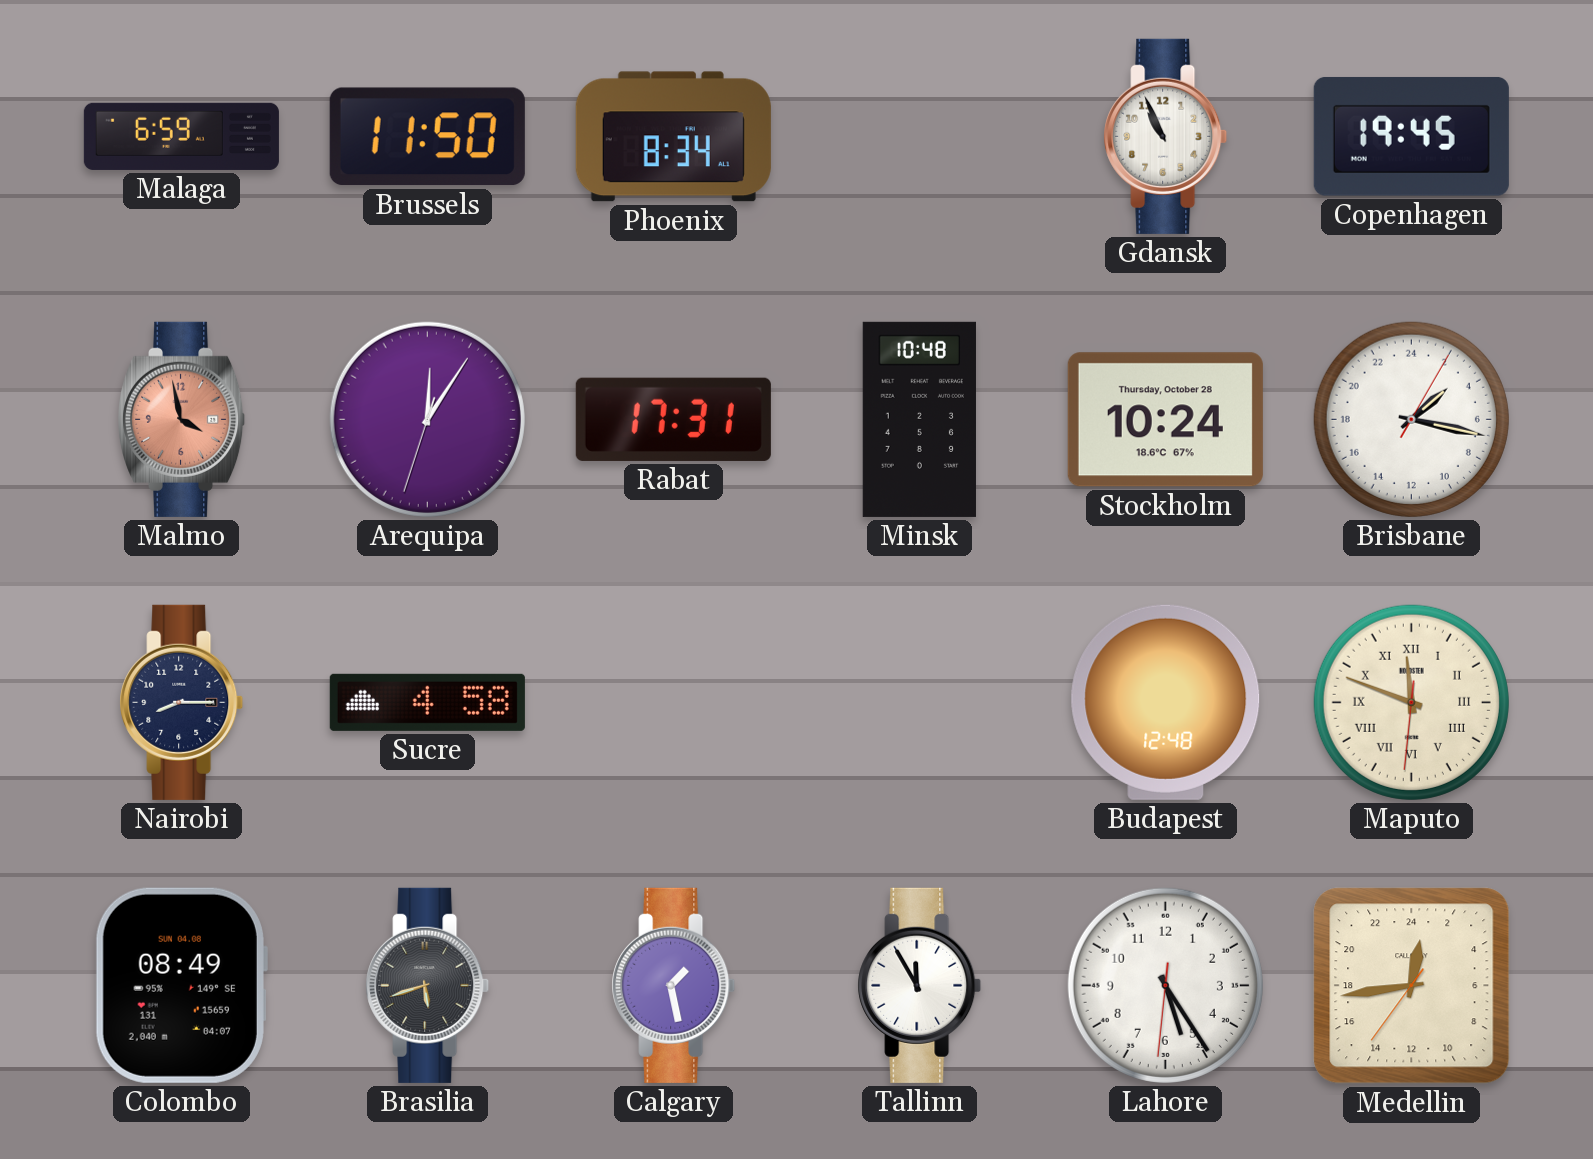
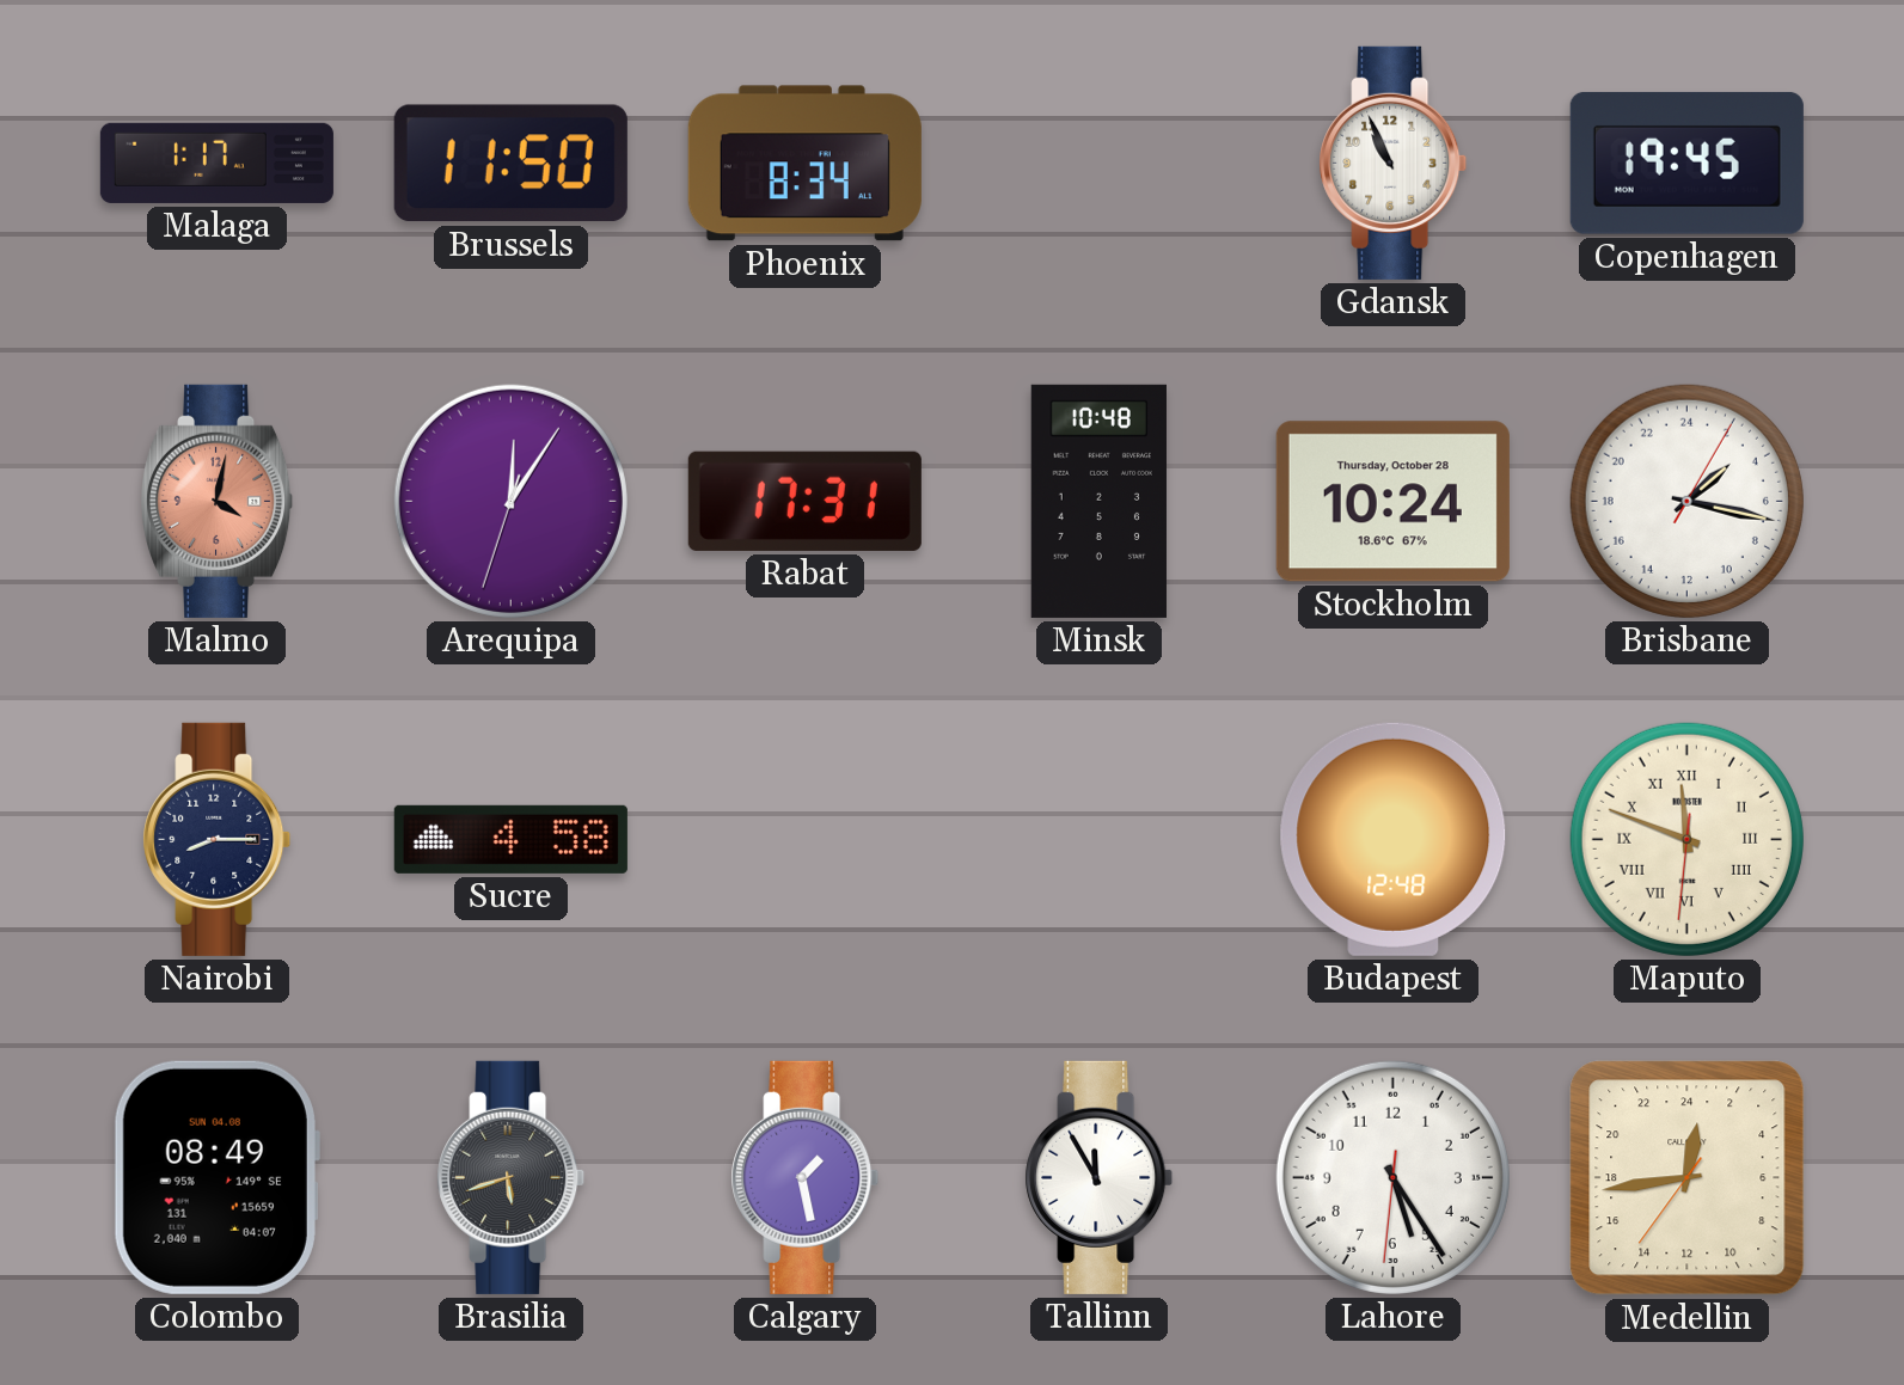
Malaga: 6:59 -> 1:17 (216, 163)
Malmo: 3:58 -> 4:02 (219, 501)
